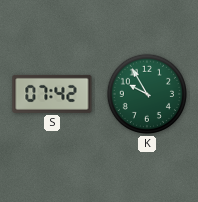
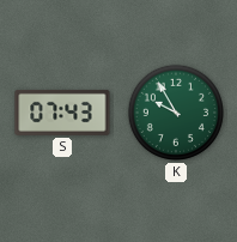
S: 07:42 -> 07:43 (62, 113)
